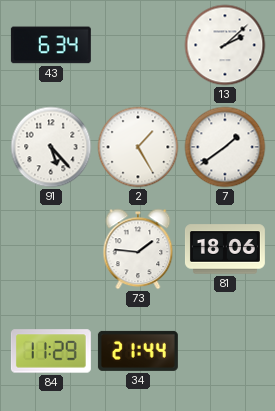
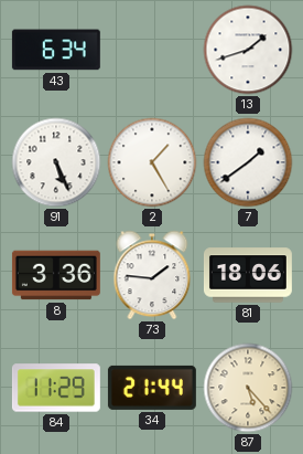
13: 2:08 -> 1:42 (248, 50)
91: 5:23 -> 5:26 (56, 162)
8: none -> 3:36 (56, 275)
87: none -> 5:23 (248, 388)
